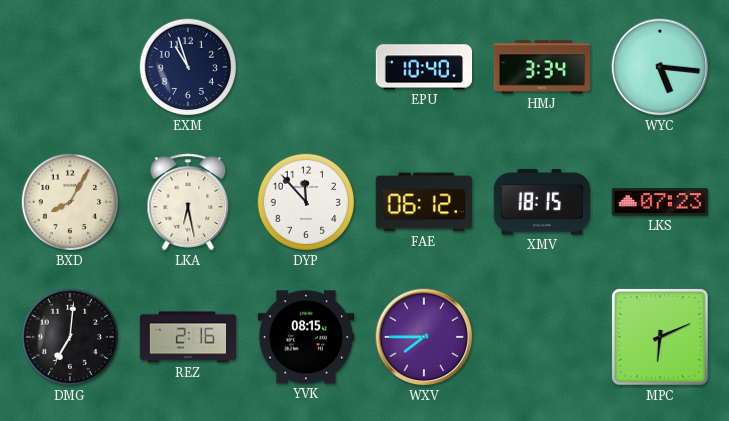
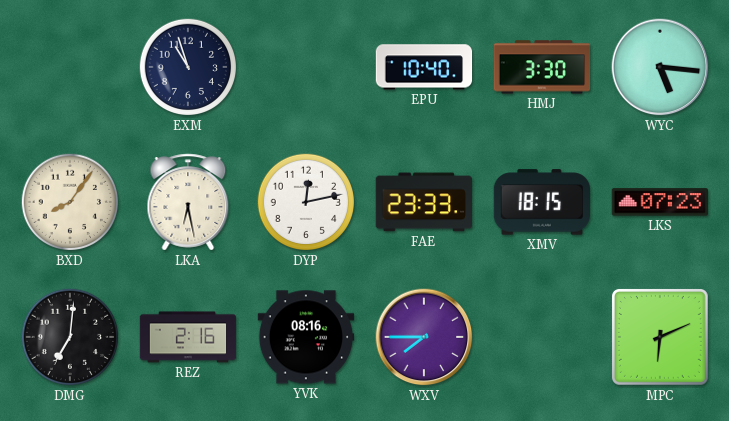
HMJ: 3:34 -> 3:30 (542, 67)
BXD: 8:05 -> 8:06 (70, 202)
DYP: 11:53 -> 12:13 (306, 202)
FAE: 06:12 -> 23:33 (423, 202)
YVK: 08:15 -> 08:16 (306, 337)
